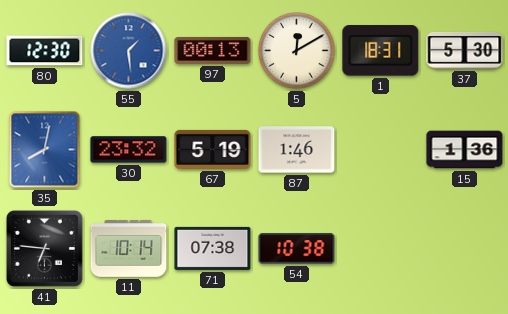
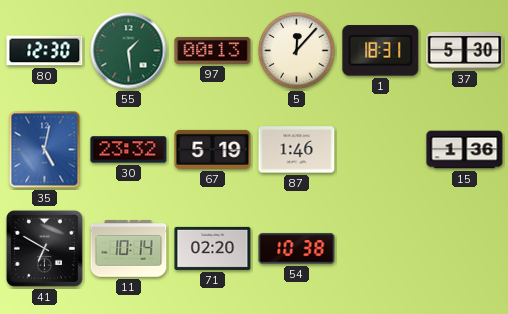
55 dial: blue -> green (129, 51)
5: 12:10 -> 12:07 (297, 51)
35: 8:02 -> 5:02 (45, 150)
41: 6:46 -> 6:50 (44, 248)
71: 07:38 -> 02:20 (213, 248)
